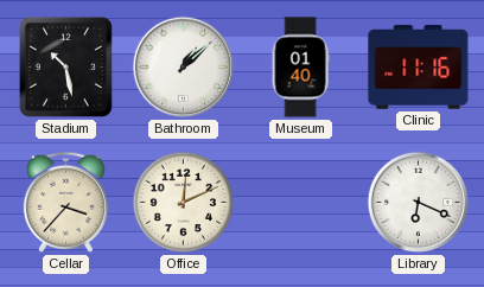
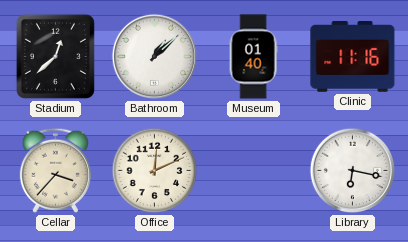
Stadium: 10:28 -> 12:38 (55, 56)
Library: 6:19 -> 6:17 (353, 171)
